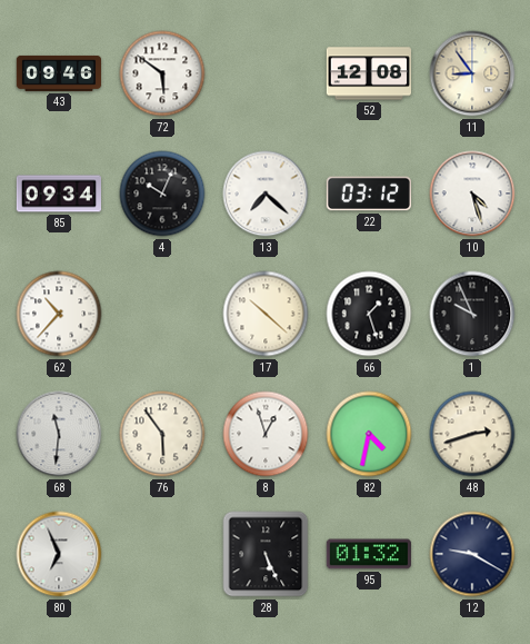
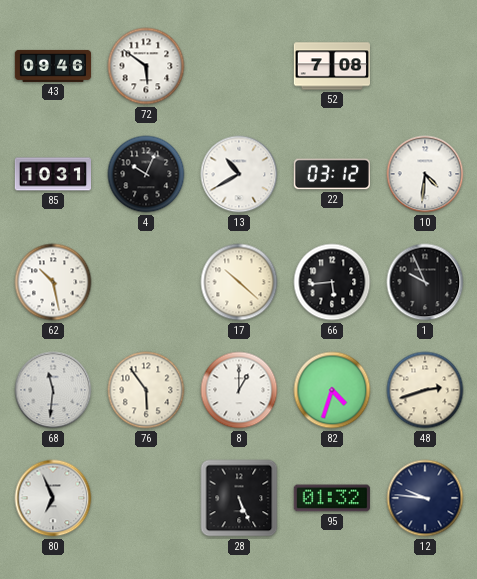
52: 12:08 -> 7:08 (331, 66)
11: 8:54 -> none (472, 73)
85: 09:34 -> 10:31 (52, 174)
13: 7:22 -> 10:40 (239, 174)
10: 4:27 -> 4:31 (425, 174)
62: 10:37 -> 10:28 (53, 282)
66: 1:27 -> 5:44 (332, 282)
8: 12:57 -> 1:00 (239, 390)
82: 4:32 -> 4:33 (332, 390)
12: 9:20 -> 9:46 (425, 498)
